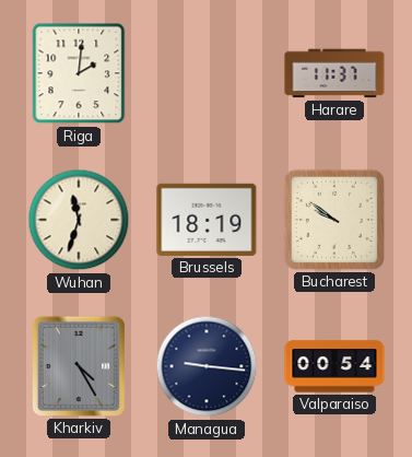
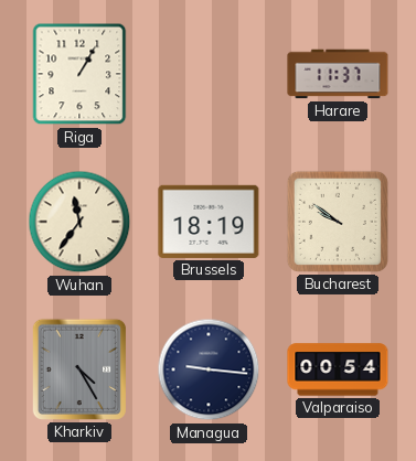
Riga: 2:01 -> 1:05 (79, 74)
Wuhan: 11:33 -> 11:36 (79, 222)
